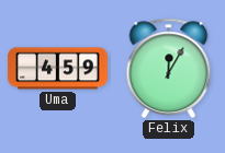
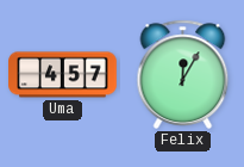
Uma: 4:59 -> 4:57 (63, 75)
